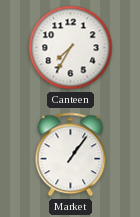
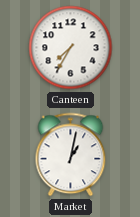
Market: 1:06 -> 1:02 (71, 155)
